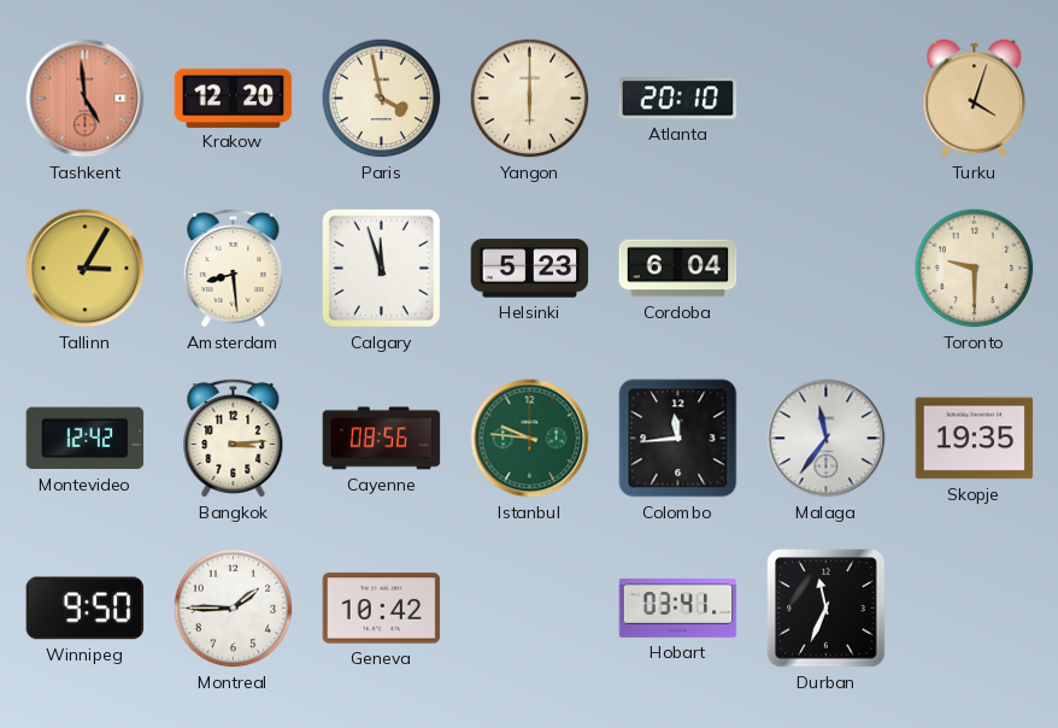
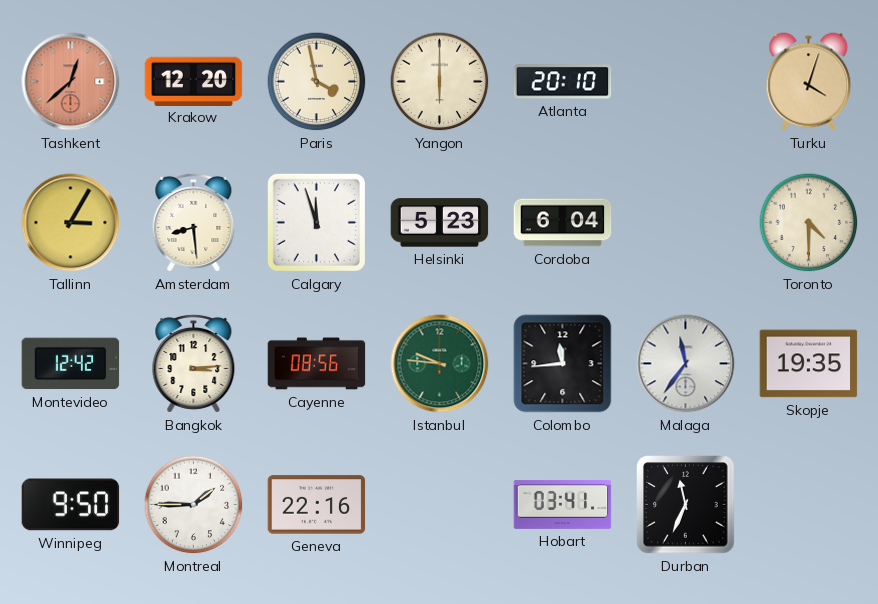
Tashkent: 4:59 -> 12:38 (71, 82)
Toronto: 9:30 -> 4:30 (809, 223)
Geneva: 10:42 -> 22:16 (317, 505)
